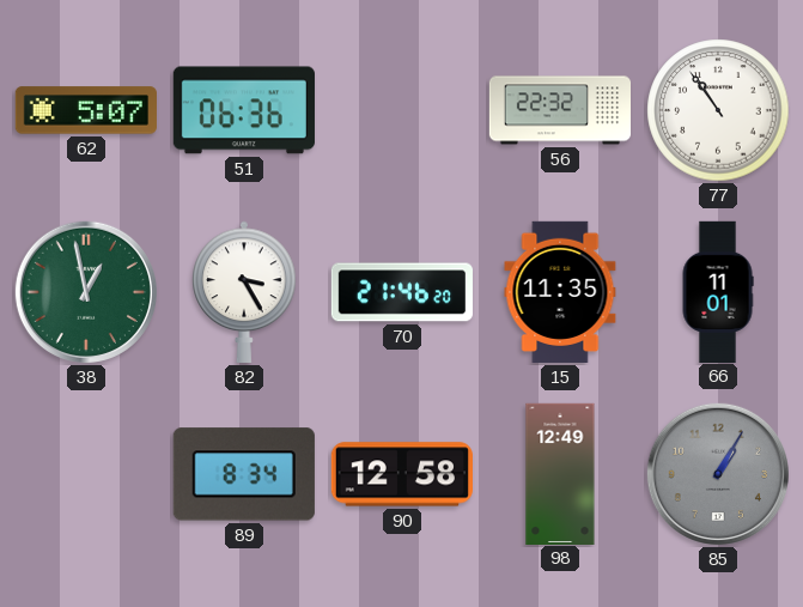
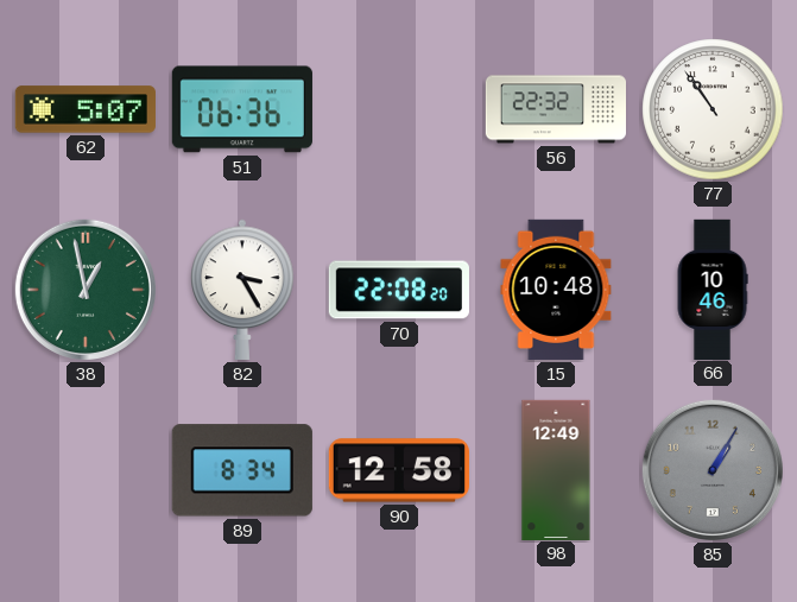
70: 21:46 -> 22:08 (399, 290)
15: 11:35 -> 10:48 (556, 290)
66: 11:01 -> 10:46 (713, 289)
